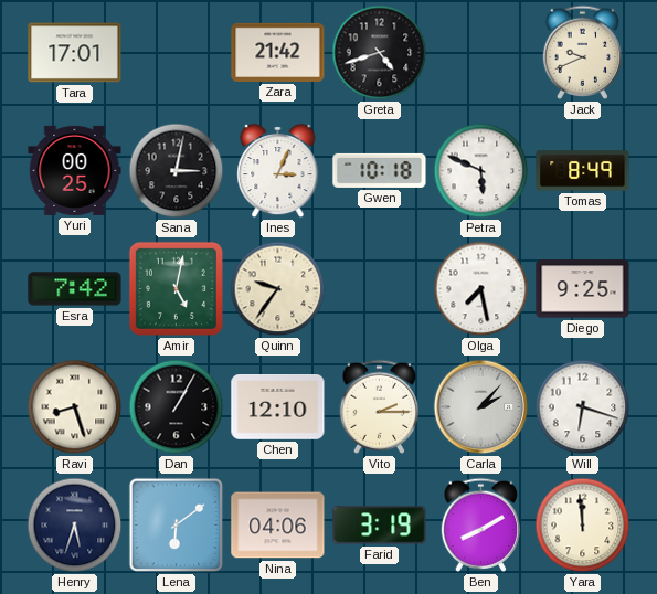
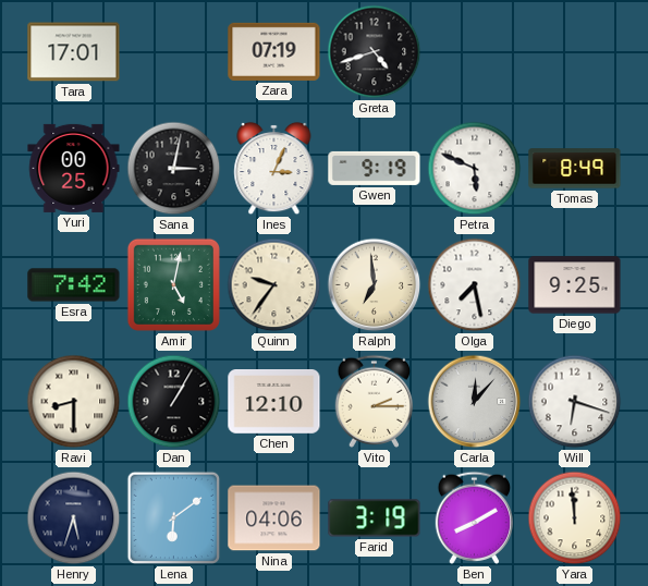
Zara: 21:42 -> 07:19 (274, 51)
Jack: 9:41 -> none (582, 52)
Gwen: 10:18 -> 9:19 (375, 168)
Ralph: none -> 6:59 (375, 285)
Ravi: 8:27 -> 8:30 (74, 402)
Carla: 2:07 -> 12:07 (475, 402)
